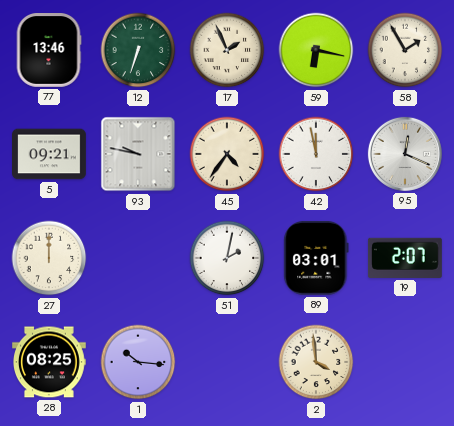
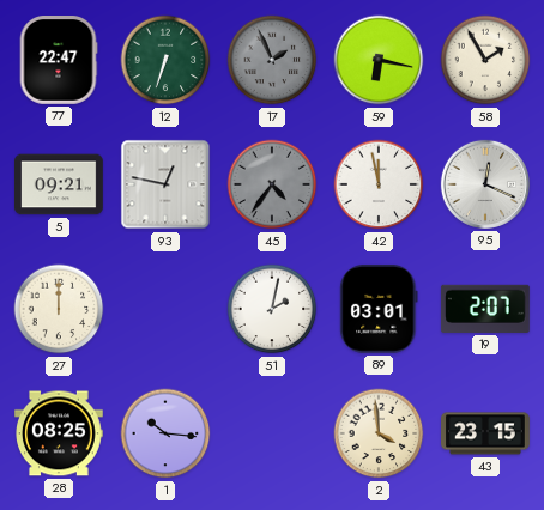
77: 13:46 -> 22:47 (59, 61)
17 dial: cream -> grey (272, 60)
93: 9:47 -> 12:47 (165, 184)
45 dial: cream -> grey (272, 184)
43: none -> 23:15 (485, 433)
